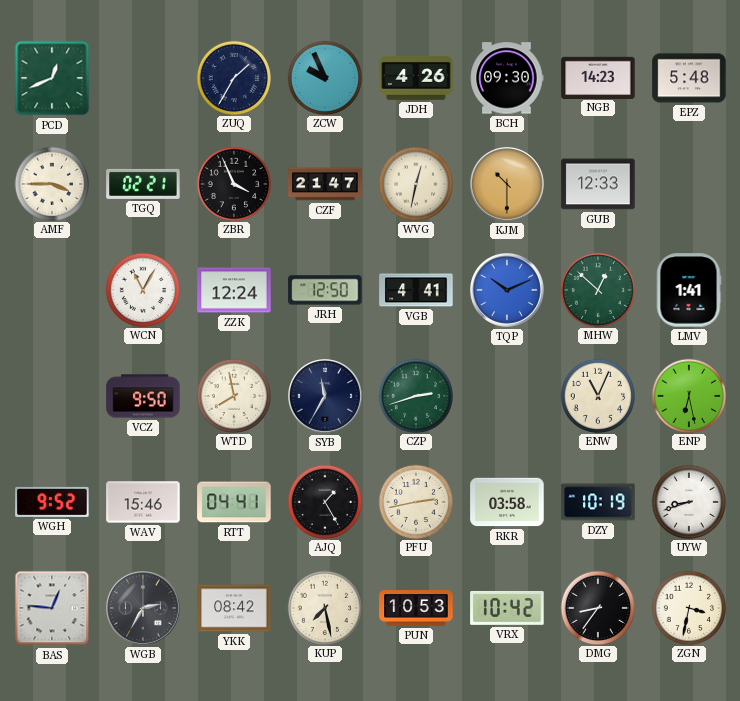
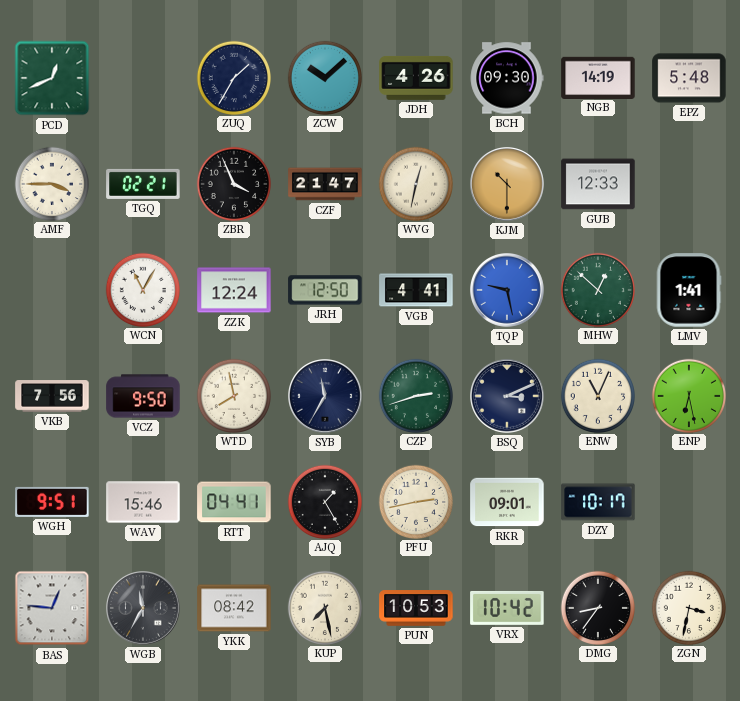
ZCW: 9:56 -> 10:08 (324, 77)
NGB: 14:23 -> 14:19 (598, 77)
TQP: 10:11 -> 9:28 (508, 291)
VKB: none -> 7:56 (52, 396)
BSQ: none -> 3:11 (508, 397)
WGH: 9:52 -> 9:51 (52, 502)
RKR: 03:58 -> 09:01 (507, 502)
DZY: 10:19 -> 10:17 (598, 502)
UYW: 8:42 -> none (688, 501)
WGB: 2:35 -> 11:35 (144, 609)
